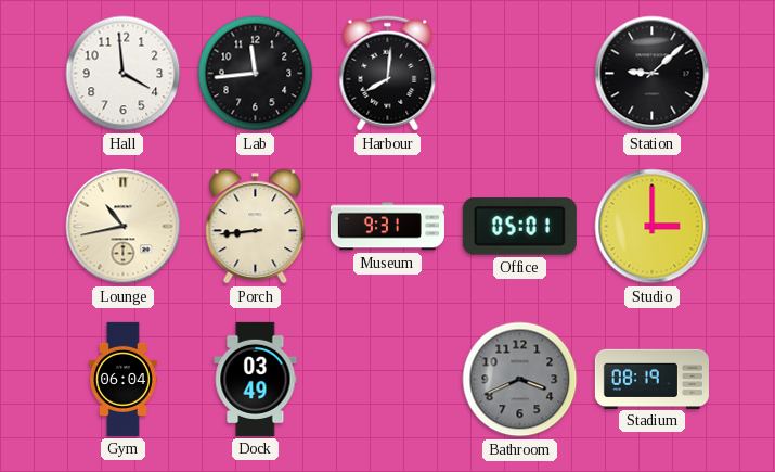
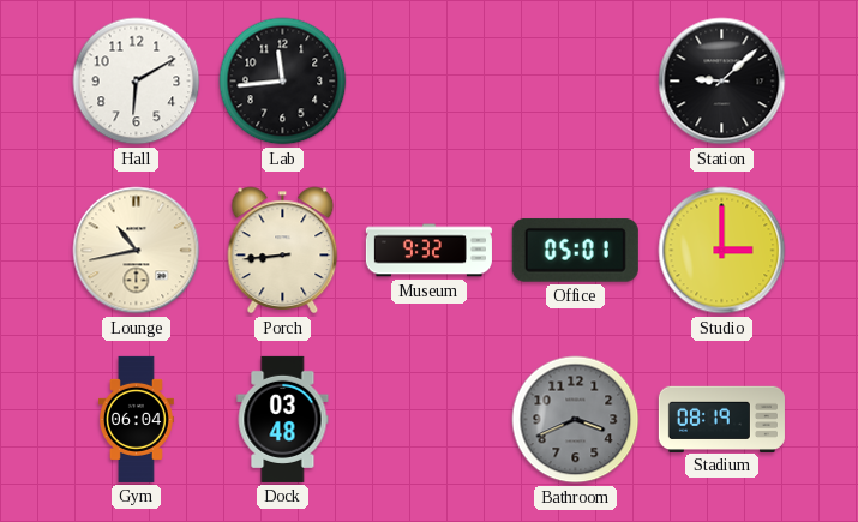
Hall: 3:59 -> 6:10 (137, 82)
Harbour: 8:01 -> none (388, 74)
Museum: 9:31 -> 9:32 (428, 251)
Dock: 03:49 -> 03:48 (283, 419)
